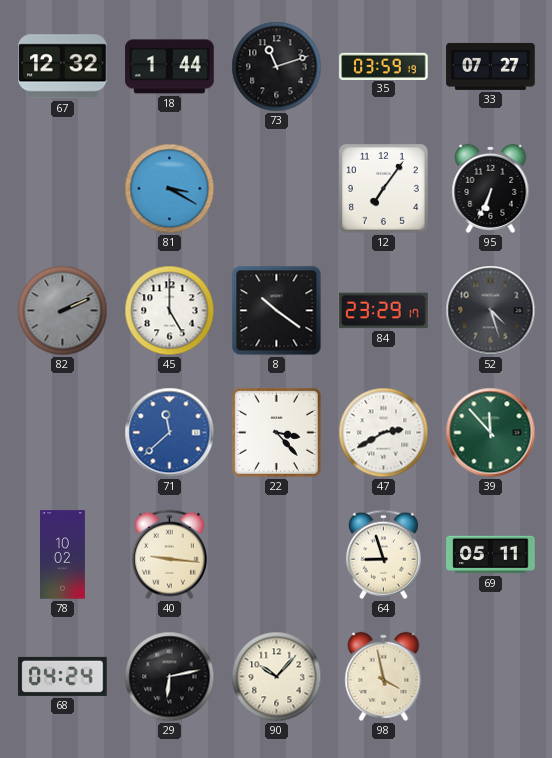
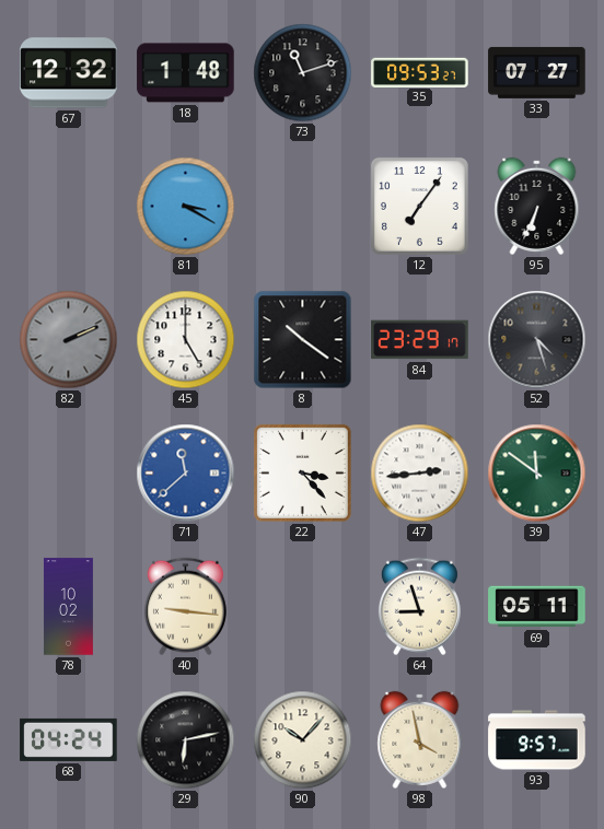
18: 1:44 -> 1:48 (186, 73)
35: 03:59 -> 09:53 (420, 72)
47: 2:40 -> 2:44 (420, 474)
39: 11:53 -> 11:51 (537, 474)
93: none -> 9:57 (537, 740)
